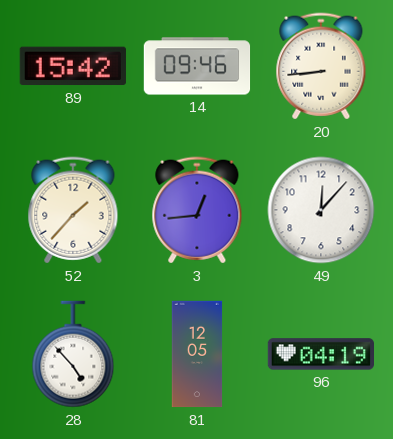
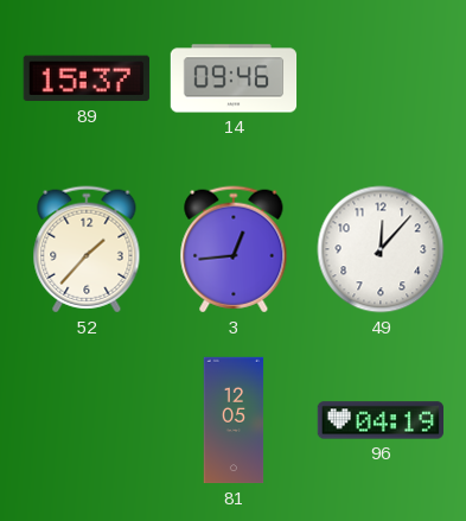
89: 15:42 -> 15:37 (87, 78)
20: 8:44 -> none (321, 66)
28: 4:53 -> none (73, 354)
